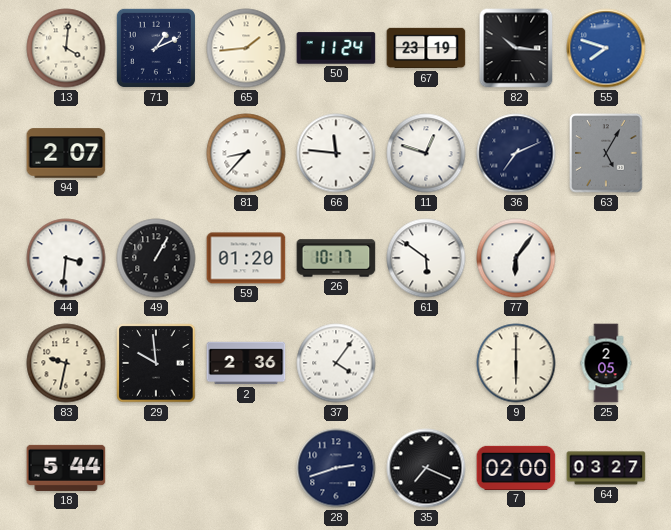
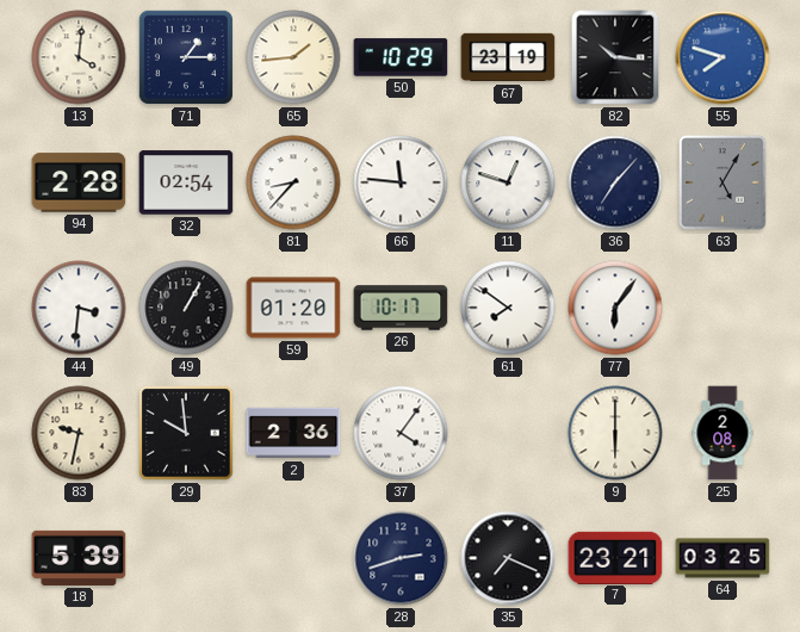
71: 1:11 -> 1:15 (186, 57)
50: 11:24 -> 10:29 (401, 57)
94: 2:07 -> 2:28 (79, 182)
32: none -> 02:54 (186, 182)
36: 7:11 -> 7:07 (615, 182)
61: 5:51 -> 7:51 (508, 308)
25: 2:05 -> 2:08 (723, 433)
18: 5:44 -> 5:39 (79, 558)
7: 02:00 -> 23:21 (615, 557)
64: 03:27 -> 03:25 (723, 558)
